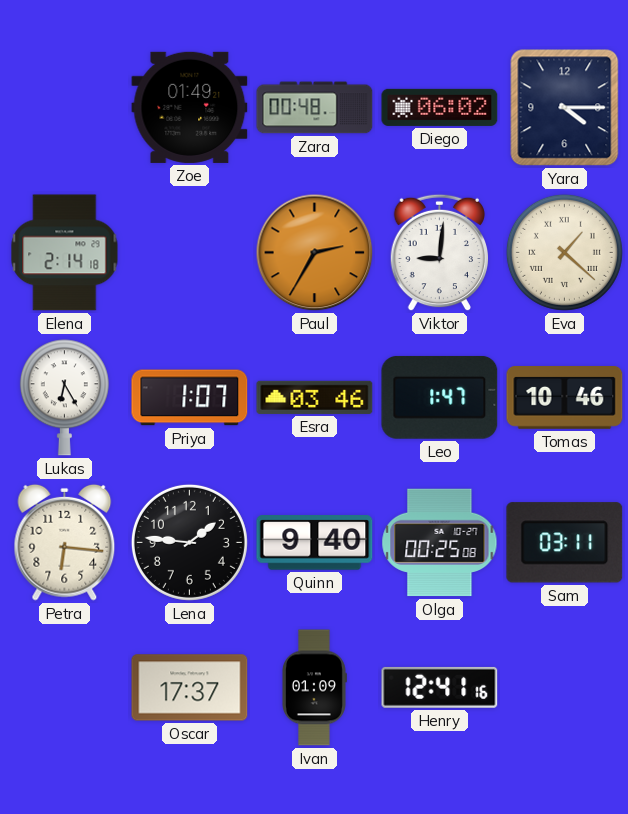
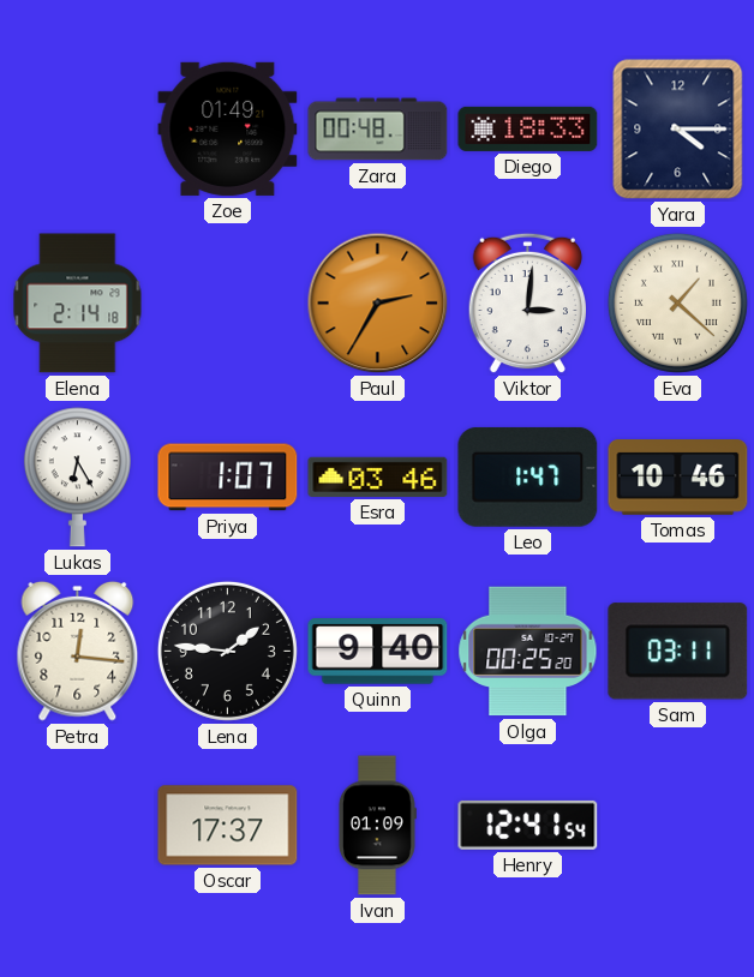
Diego: 06:02 -> 18:33 (528, 128)
Viktor: 9:01 -> 3:01 (527, 304)
Petra: 6:16 -> 12:16 (78, 651)
Olga: 00:25:08 -> 00:25:20 (528, 652)
Henry: 12:41:16 -> 12:41:54 (528, 825)
